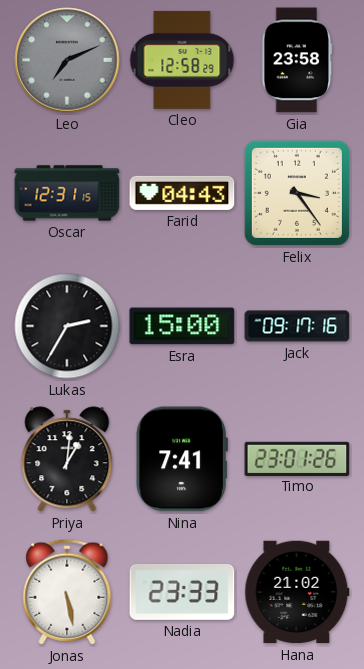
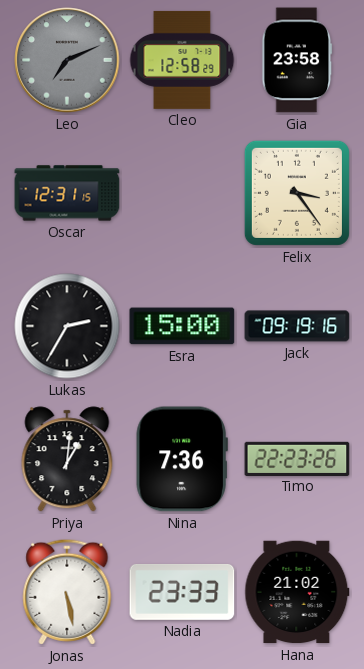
Farid: 04:43 -> none (182, 193)
Jack: 09:17 -> 09:19 (297, 326)
Nina: 7:41 -> 7:36 (182, 459)
Timo: 23:01 -> 22:23 (297, 458)
